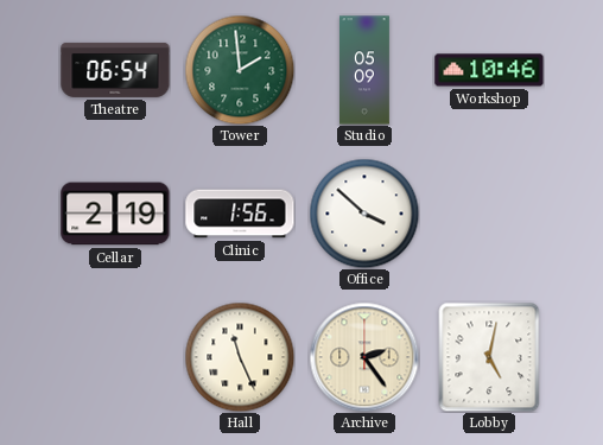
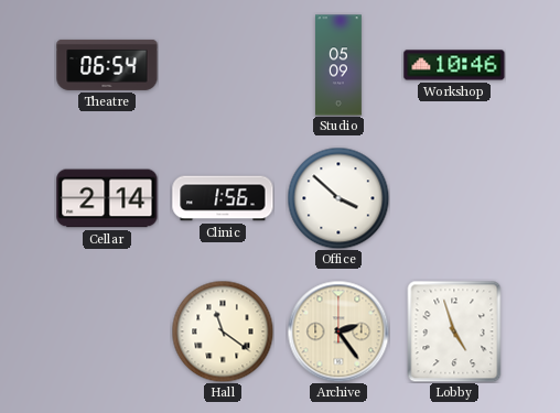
Tower: 1:59 -> none (240, 70)
Cellar: 2:19 -> 2:14 (107, 198)
Hall: 11:26 -> 11:21 (223, 332)
Lobby: 5:02 -> 4:57 (454, 332)
